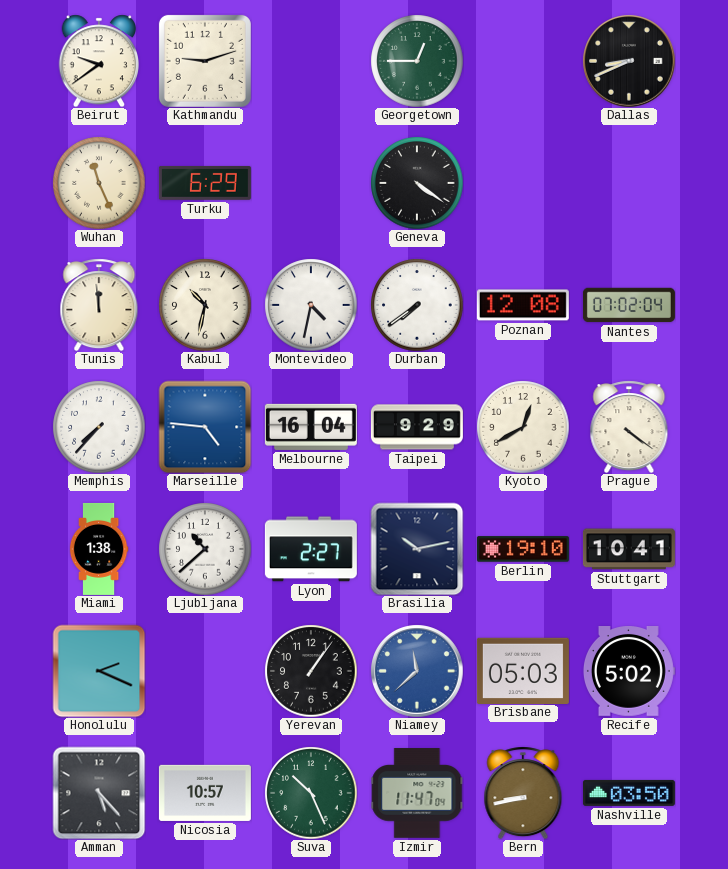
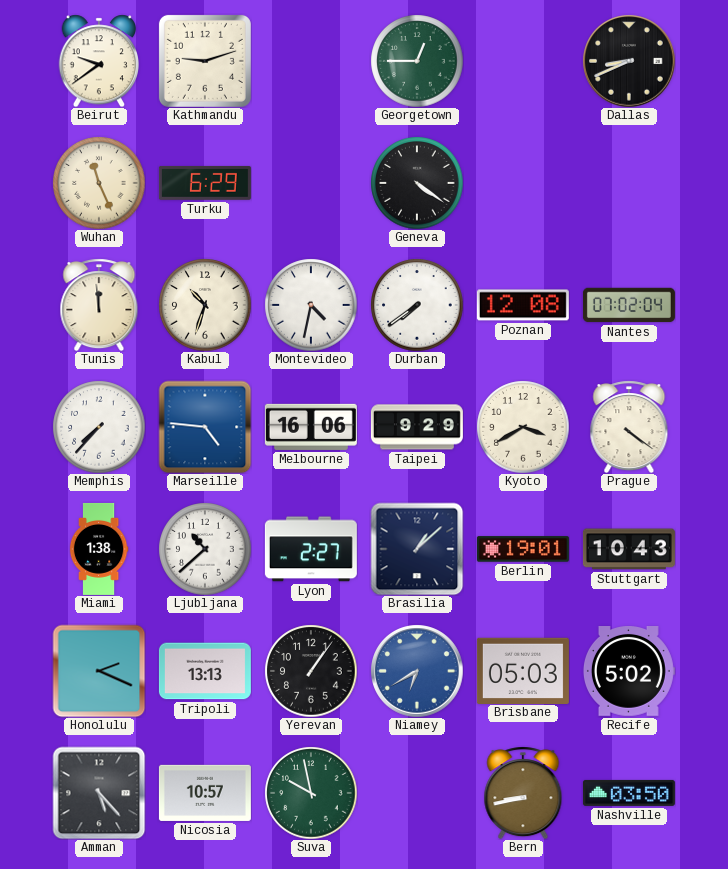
Kabul: 10:32 -> 10:33 (205, 305)
Melbourne: 16:04 -> 16:06 (311, 427)
Kyoto: 12:40 -> 3:40 (523, 427)
Brasilia: 10:13 -> 1:08 (417, 549)
Berlin: 19:10 -> 19:01 (523, 549)
Stuttgart: 10:41 -> 10:43 (629, 549)
Tripoli: none -> 13:13 (205, 671)
Niamey: 11:38 -> 6:40 (417, 671)
Suva: 10:26 -> 9:58 (311, 793)
Izmir: 11:47 -> none (417, 793)
